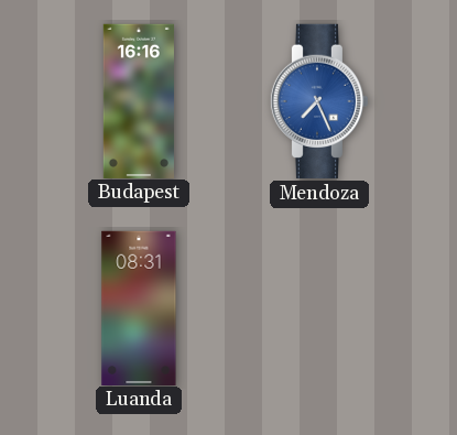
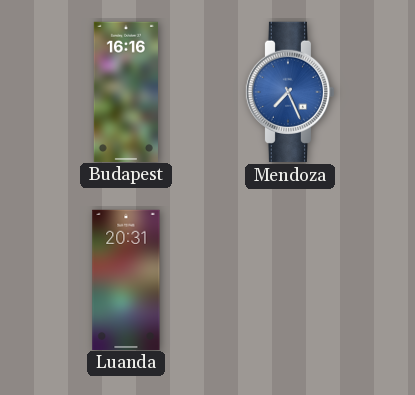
Luanda: 08:31 -> 20:31 (126, 279)
